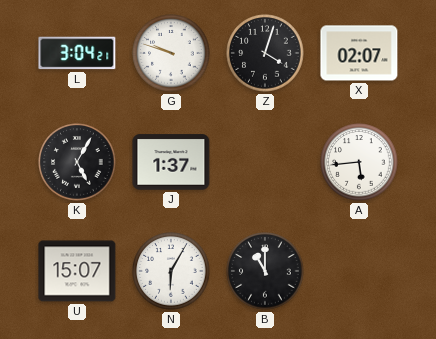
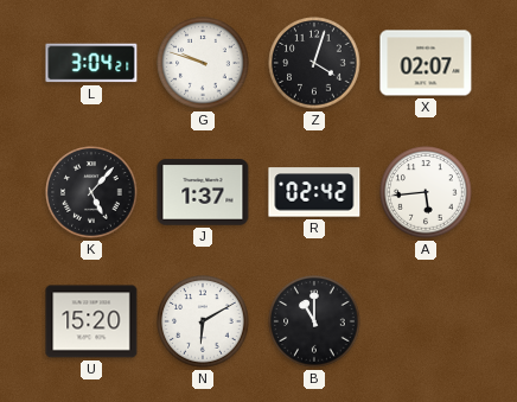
K: 5:05 -> 5:07 (91, 192)
R: none -> 02:42 (314, 192)
U: 15:07 -> 15:20 (91, 321)
N: 6:05 -> 6:10 (203, 321)
